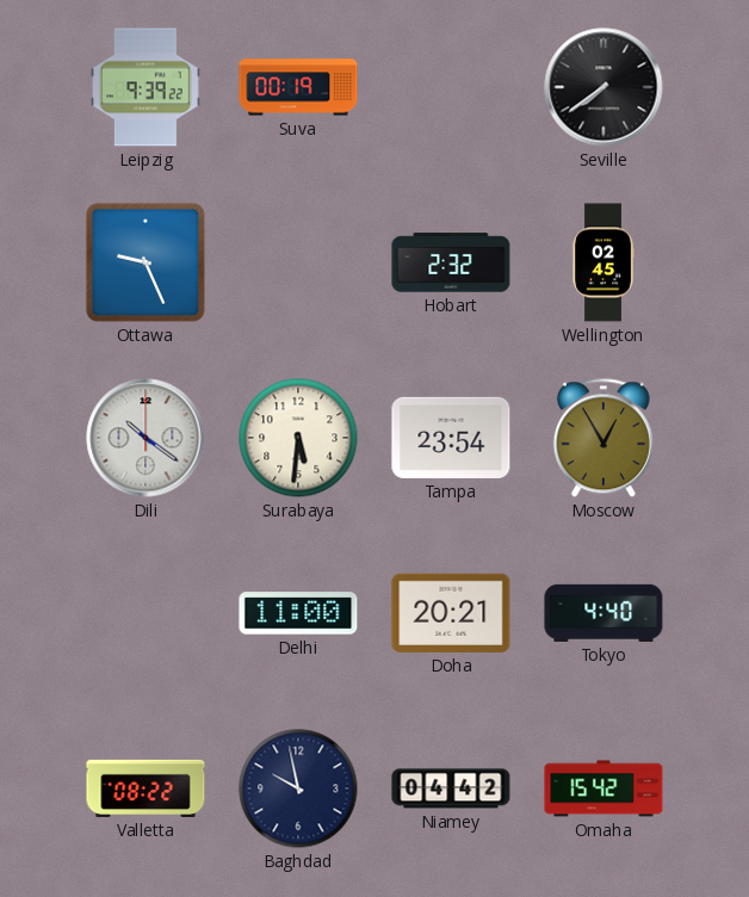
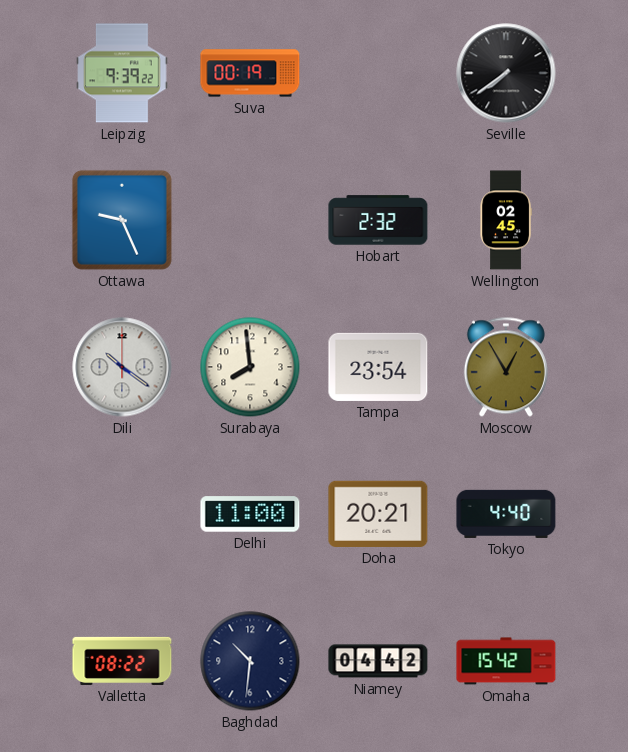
Surabaya: 5:31 -> 7:59 (250, 367)
Baghdad: 9:58 -> 10:31 (250, 661)
